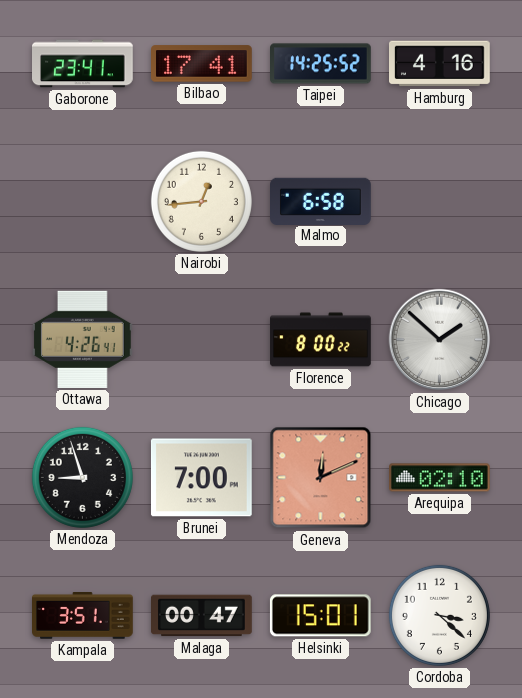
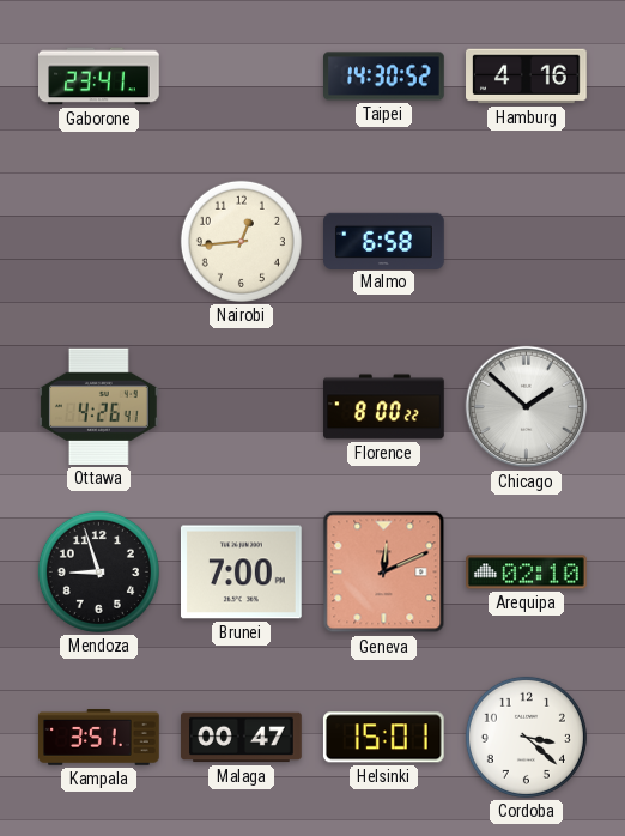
Bilbao: 17:41 -> none (202, 64)
Taipei: 14:25 -> 14:30 (384, 77)
